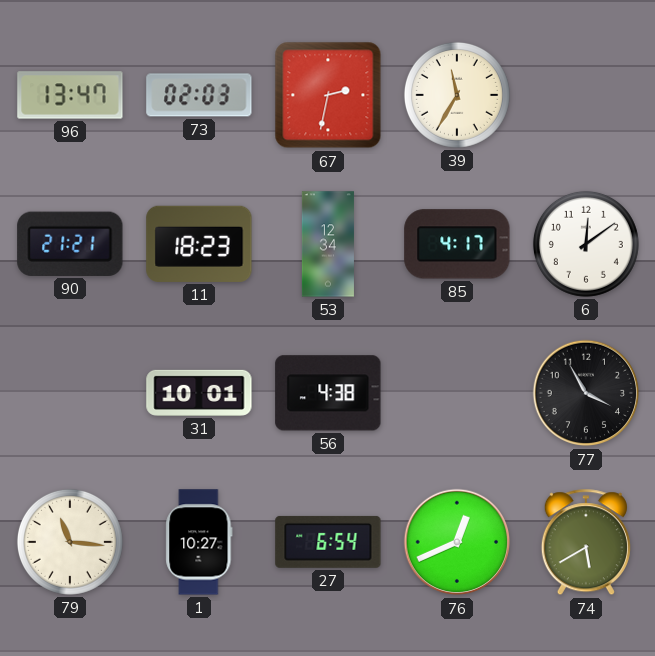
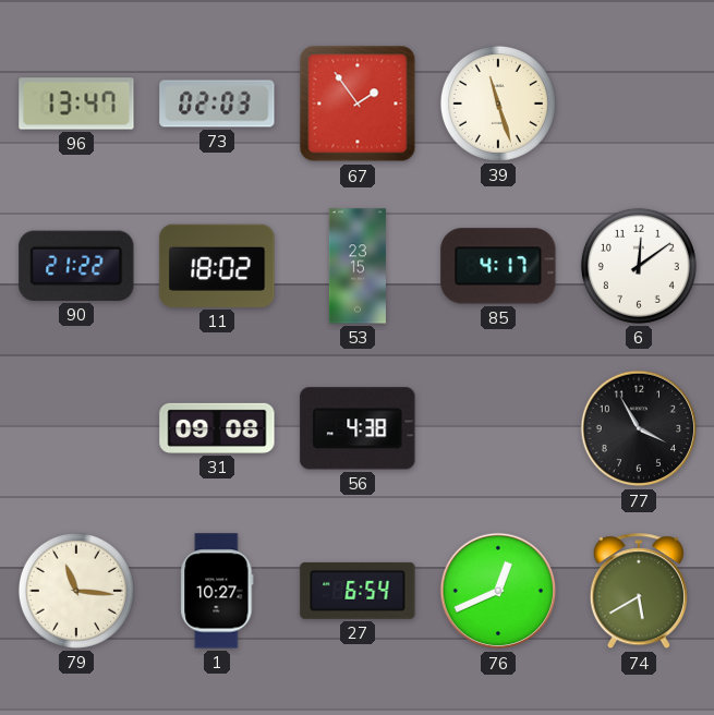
67: 2:32 -> 1:54 (358, 104)
39: 11:35 -> 11:27 (498, 104)
90: 21:21 -> 21:22 (76, 266)
11: 18:23 -> 18:02 (217, 266)
53: 12:34 -> 23:15 (358, 266)
31: 10:01 -> 09:08 (217, 428)
